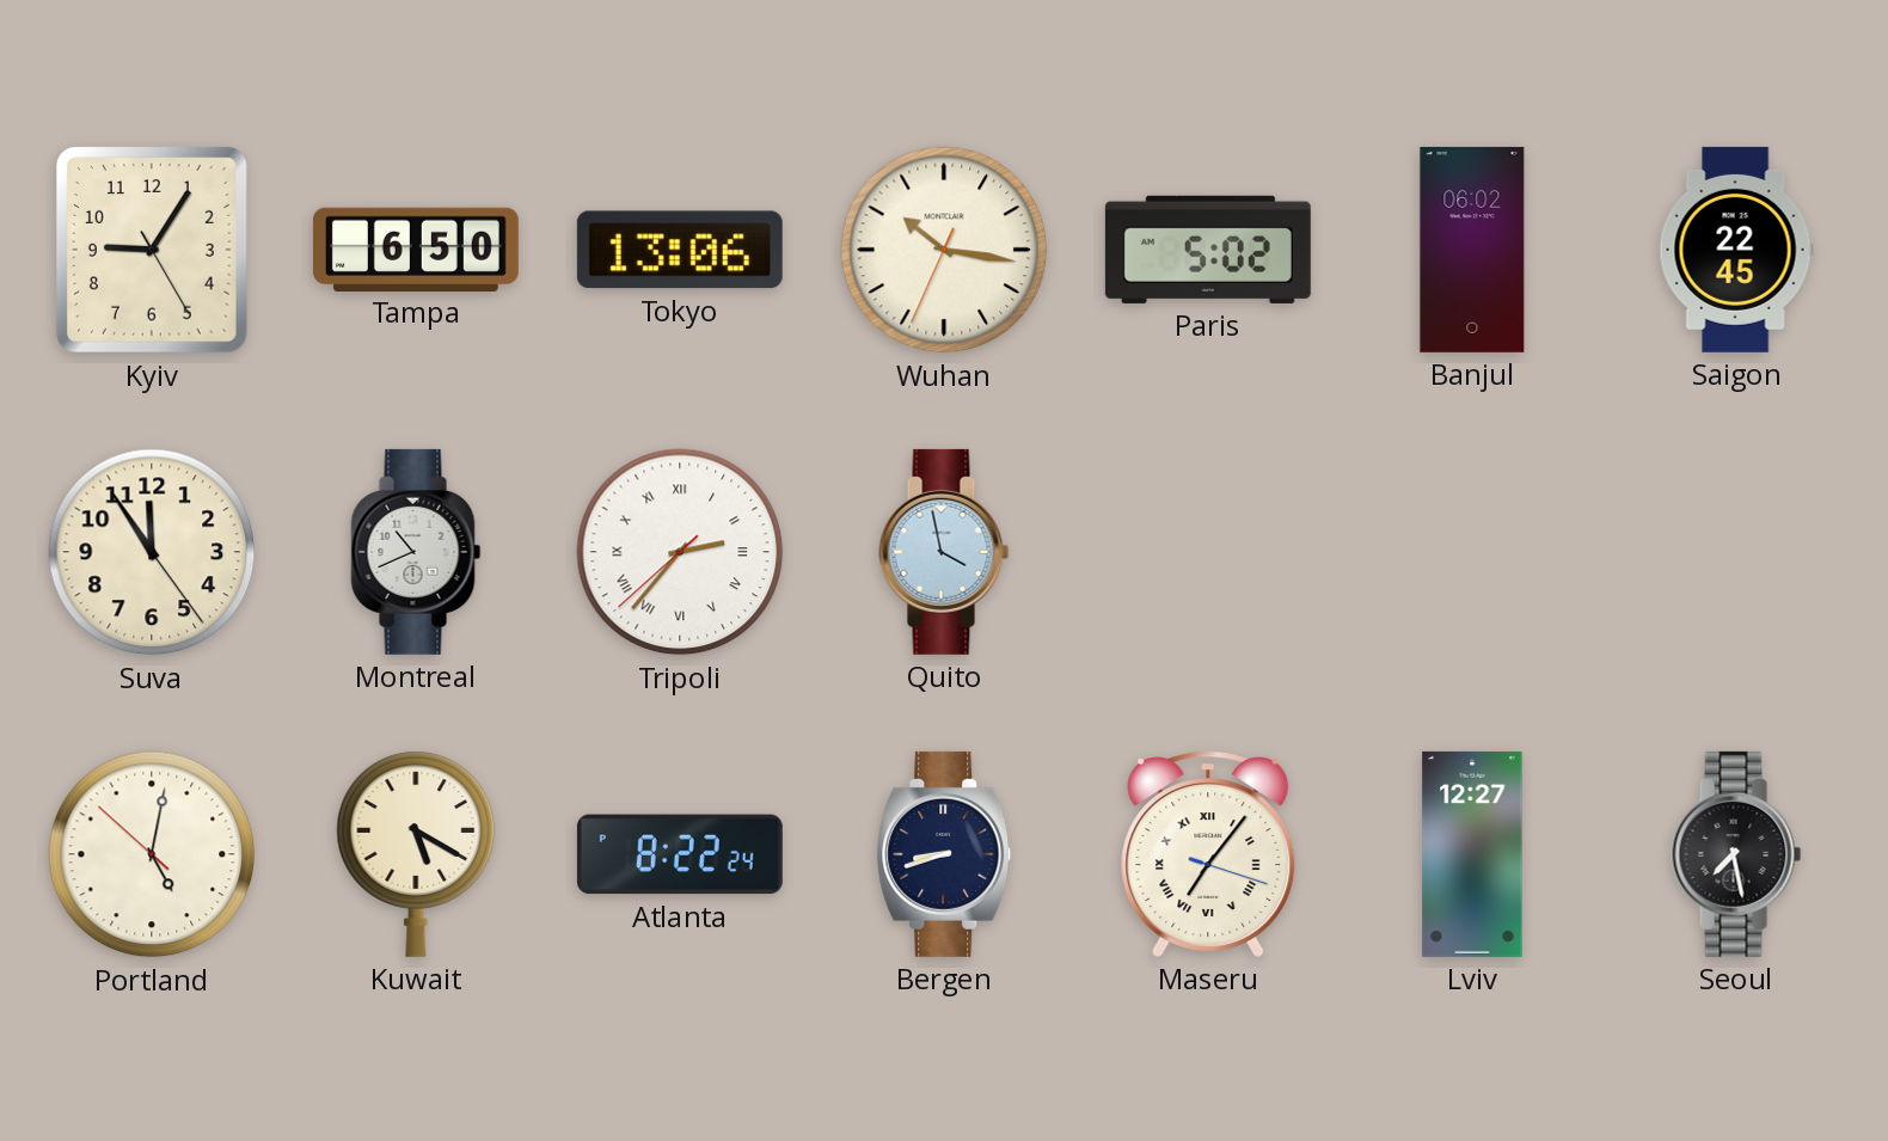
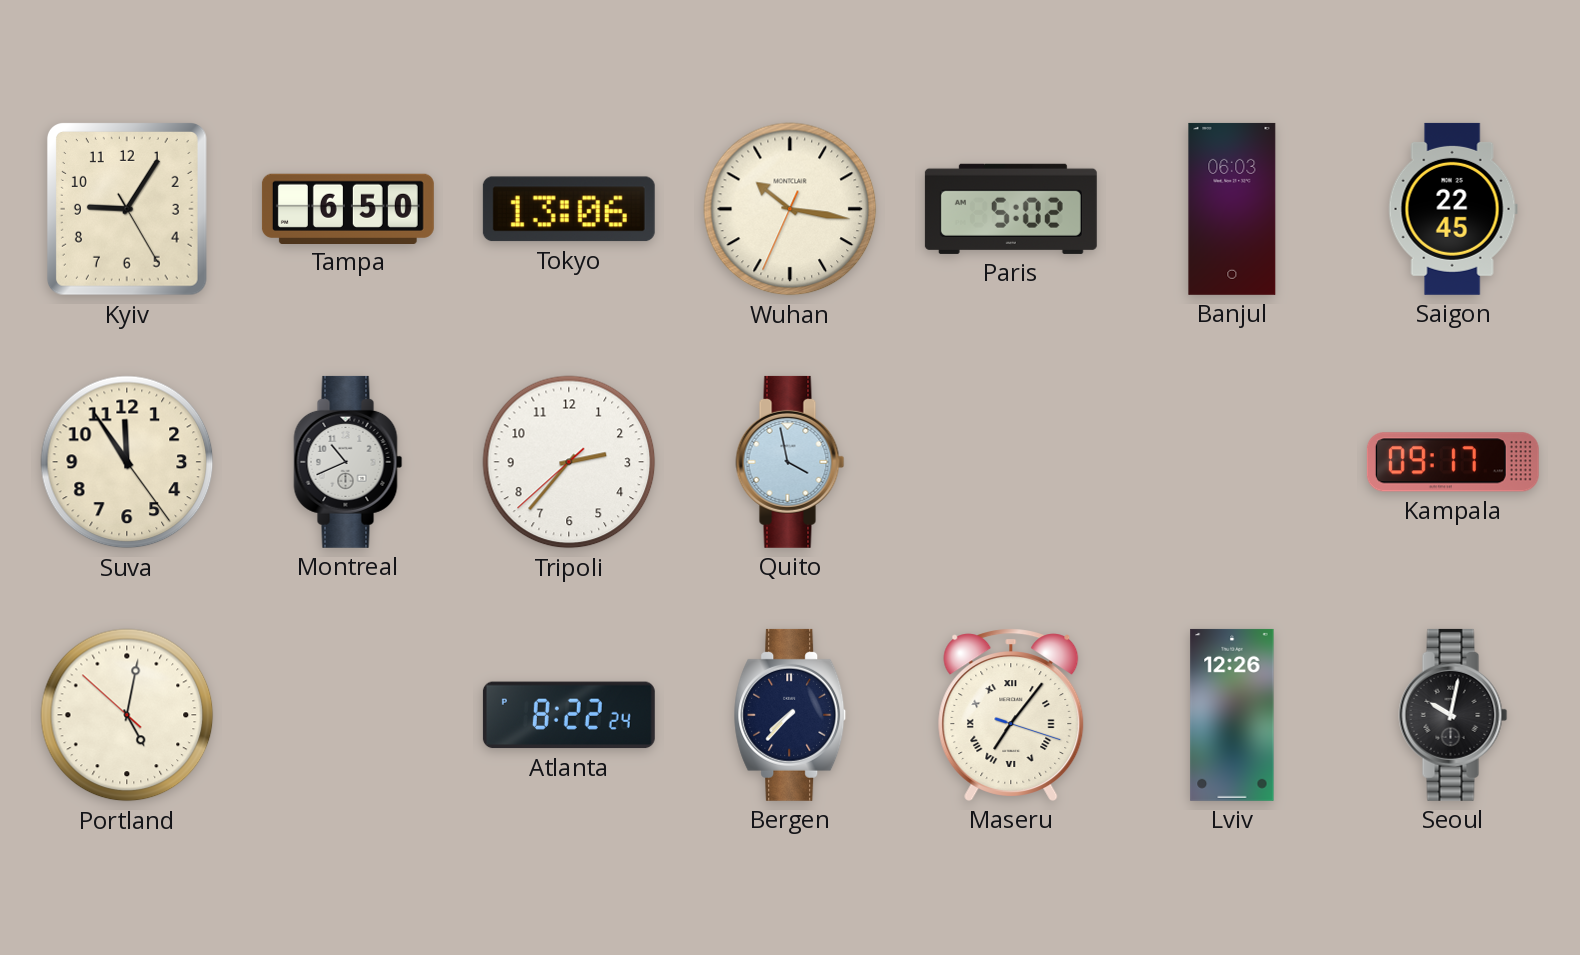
Banjul: 06:02 -> 06:03 (1232, 209)
Tripoli numerals: Roman -> Arabic (569, 462)
Kampala: none -> 09:17 (1453, 462)
Kuwait: 5:20 -> none (416, 854)
Bergen: 8:42 -> 7:37 (790, 715)
Lviv: 12:27 -> 12:26 (1232, 715)
Seoul: 7:28 -> 10:02 (1453, 715)
